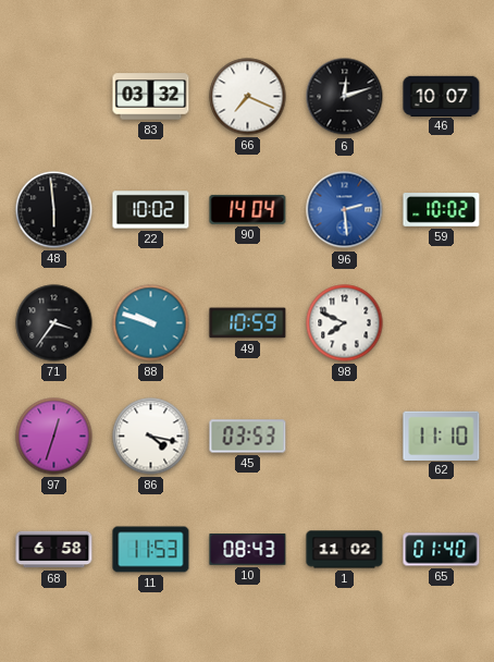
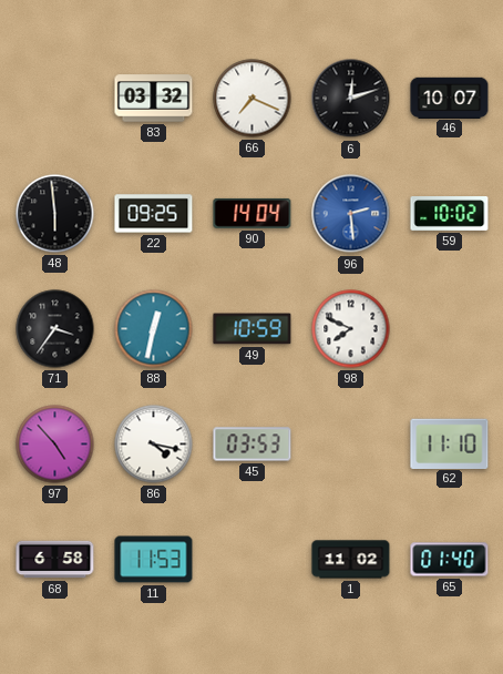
22: 10:02 -> 09:25 (154, 214)
88: 9:48 -> 12:32 (154, 329)
97: 12:33 -> 4:53 (55, 445)
10: 08:43 -> none (248, 550)
